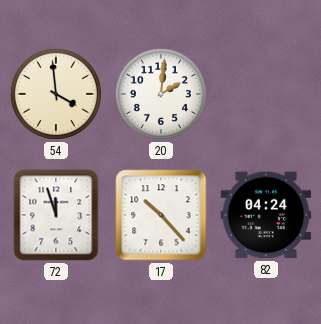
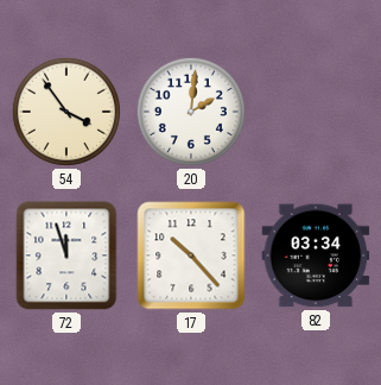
54: 3:59 -> 3:54 (66, 112)
82: 04:24 -> 03:34 (316, 255)
